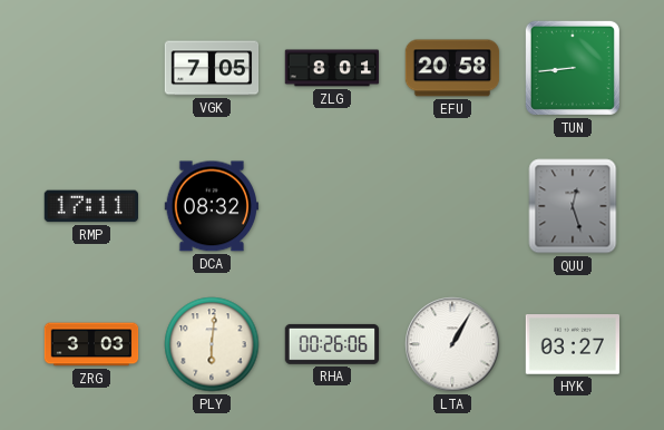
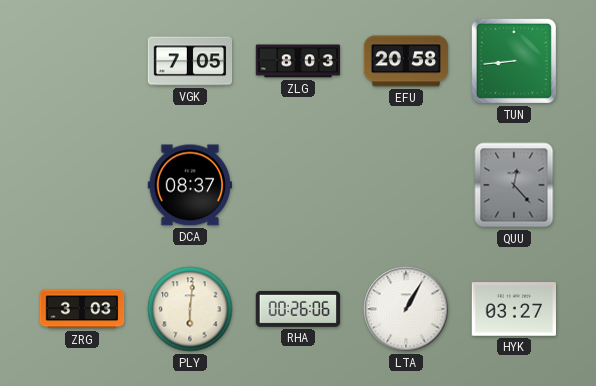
ZLG: 8:01 -> 8:03 (298, 61)
RMP: 17:11 -> none (91, 206)
DCA: 08:32 -> 08:37 (190, 185)
QUU: 12:27 -> 12:23 (514, 185)
